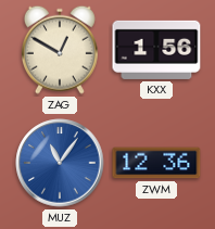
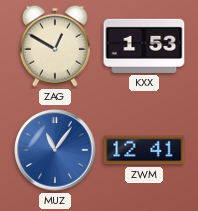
KXX: 1:56 -> 1:53 (144, 46)
ZWM: 12:36 -> 12:41 (144, 150)
